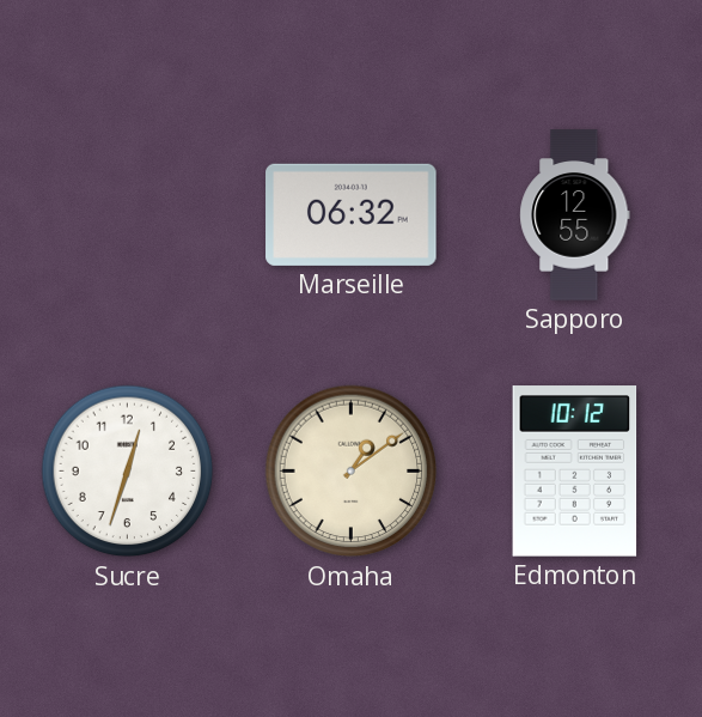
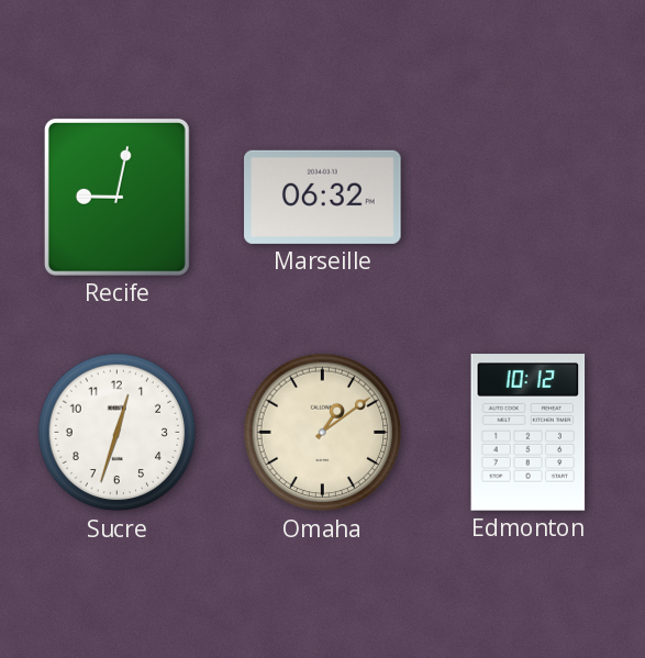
Recife: none -> 9:02 (116, 197)
Sapporo: 12:55 -> none (575, 215)
